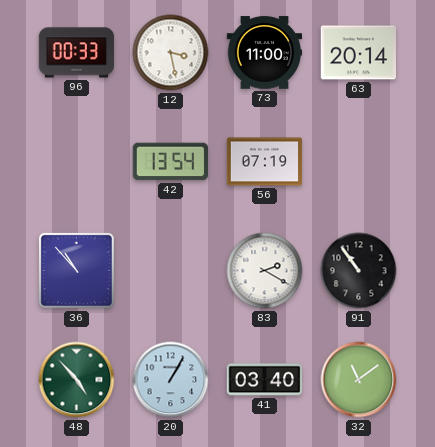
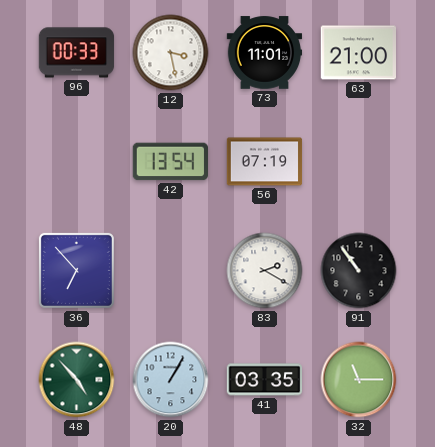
73: 11:00 -> 11:01 (265, 53)
63: 20:14 -> 21:00 (359, 53)
36: 10:53 -> 6:53 (76, 270)
41: 03:40 -> 03:35 (265, 380)
32: 11:09 -> 11:15 (359, 380)
